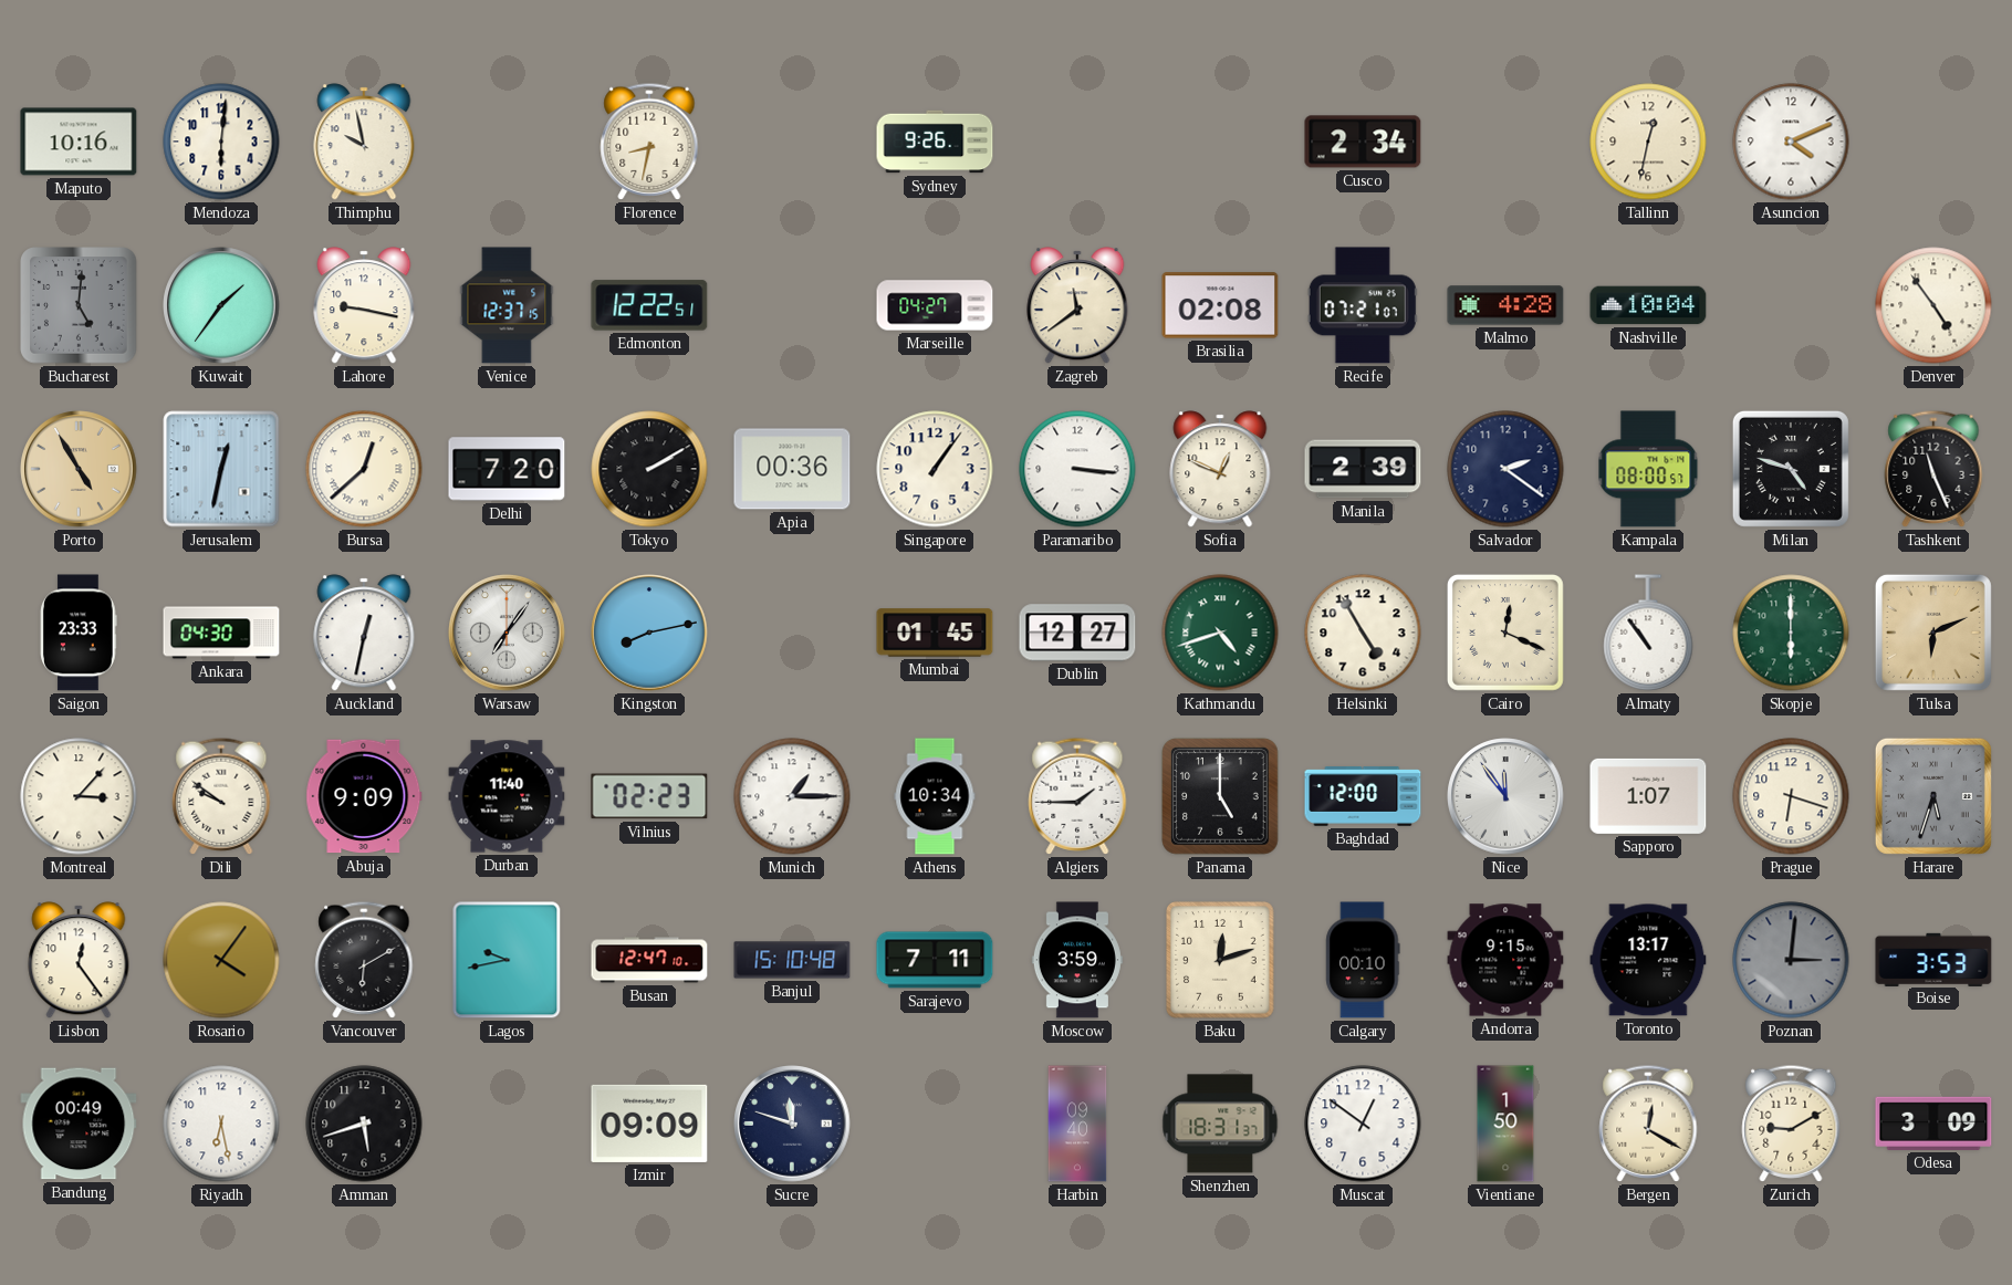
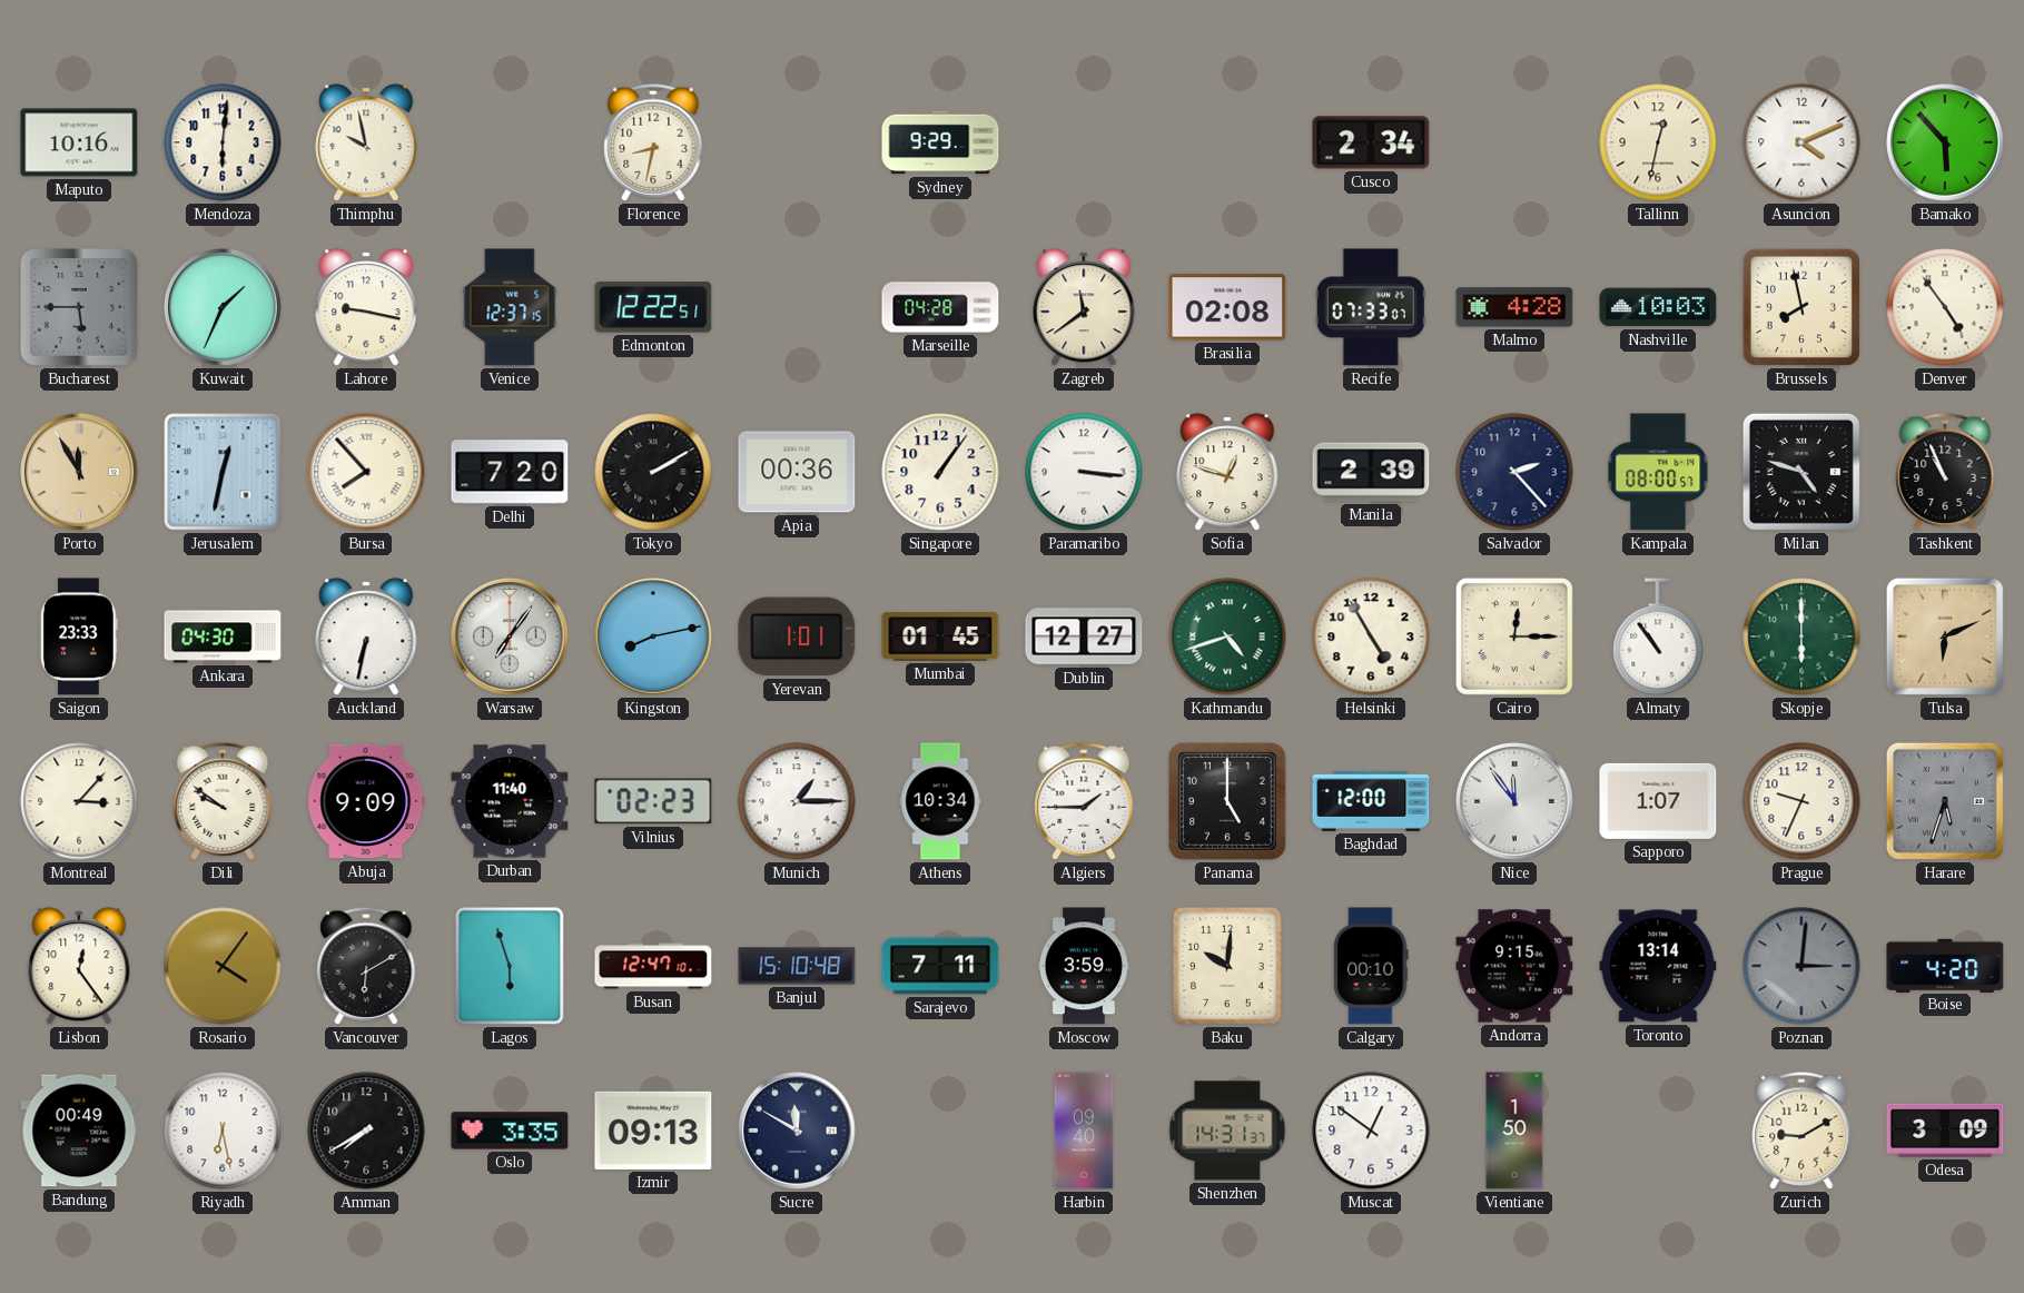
Sydney: 9:26 -> 9:29 (940, 142)
Bamako: none -> 5:53 (1945, 142)
Bucharest: 5:01 -> 5:45 (79, 307)
Kuwait: 1:36 -> 1:34 (223, 307)
Marseille: 04:27 -> 04:28 (940, 307)
Recife: 07:21 -> 07:33 (1371, 307)
Nashville: 10:04 -> 10:03 (1658, 307)
Brussels: none -> 7:58 (1801, 307)
Porto: 4:55 -> 11:55 (79, 472)
Bursa: 12:38 -> 7:53 (366, 472)
Sofia: 12:49 -> 12:48 (1227, 472)
Salvador: 2:21 -> 2:23 (1514, 472)
Tashkent: 11:26 -> 10:56 (1945, 472)
Auckland: 12:32 -> 6:32 (366, 636)
Yerevan: none -> 1:01 (797, 636)
Cairo: 12:19 -> 12:15 (1514, 636)
Prague: 6:18 -> 9:34 (1801, 801)
Lagos: 9:43 -> 5:57 (510, 966)
Baku: 12:12 -> 10:01 (1227, 966)
Toronto: 13:17 -> 13:14 (1658, 966)
Boise: 3:53 -> 4:20 (1945, 965)
Amman: 5:42 -> 7:40 (366, 1131)
Oslo: none -> 3:35 (510, 1131)
Izmir: 09:09 -> 09:13 (653, 1131)
Sucre: 11:48 -> 11:50 (797, 1131)
Shenzhen: 18:31 -> 14:31 (1227, 1131)
Bergen: 12:20 -> none (1648, 1124)
